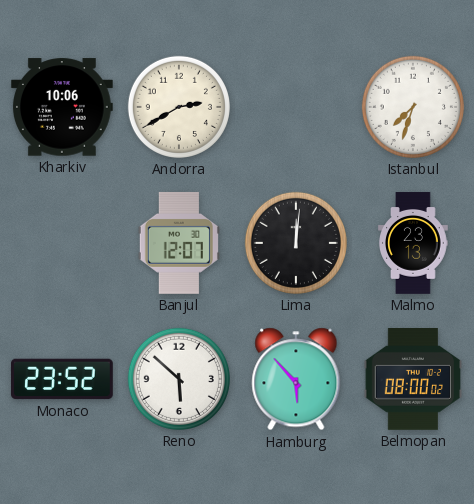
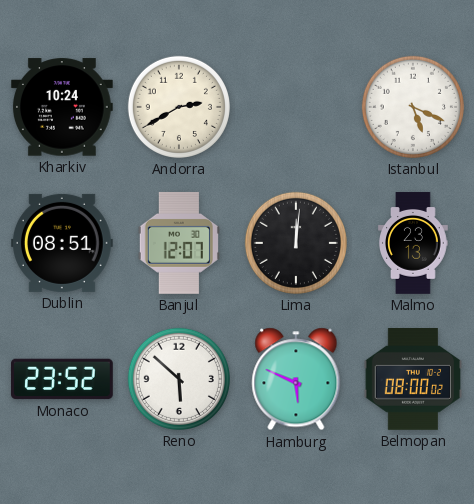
Kharkiv: 10:06 -> 10:24 (62, 107)
Istanbul: 7:33 -> 5:19 (413, 107)
Dublin: none -> 08:51 (62, 243)
Hamburg: 5:53 -> 5:49 (296, 379)
